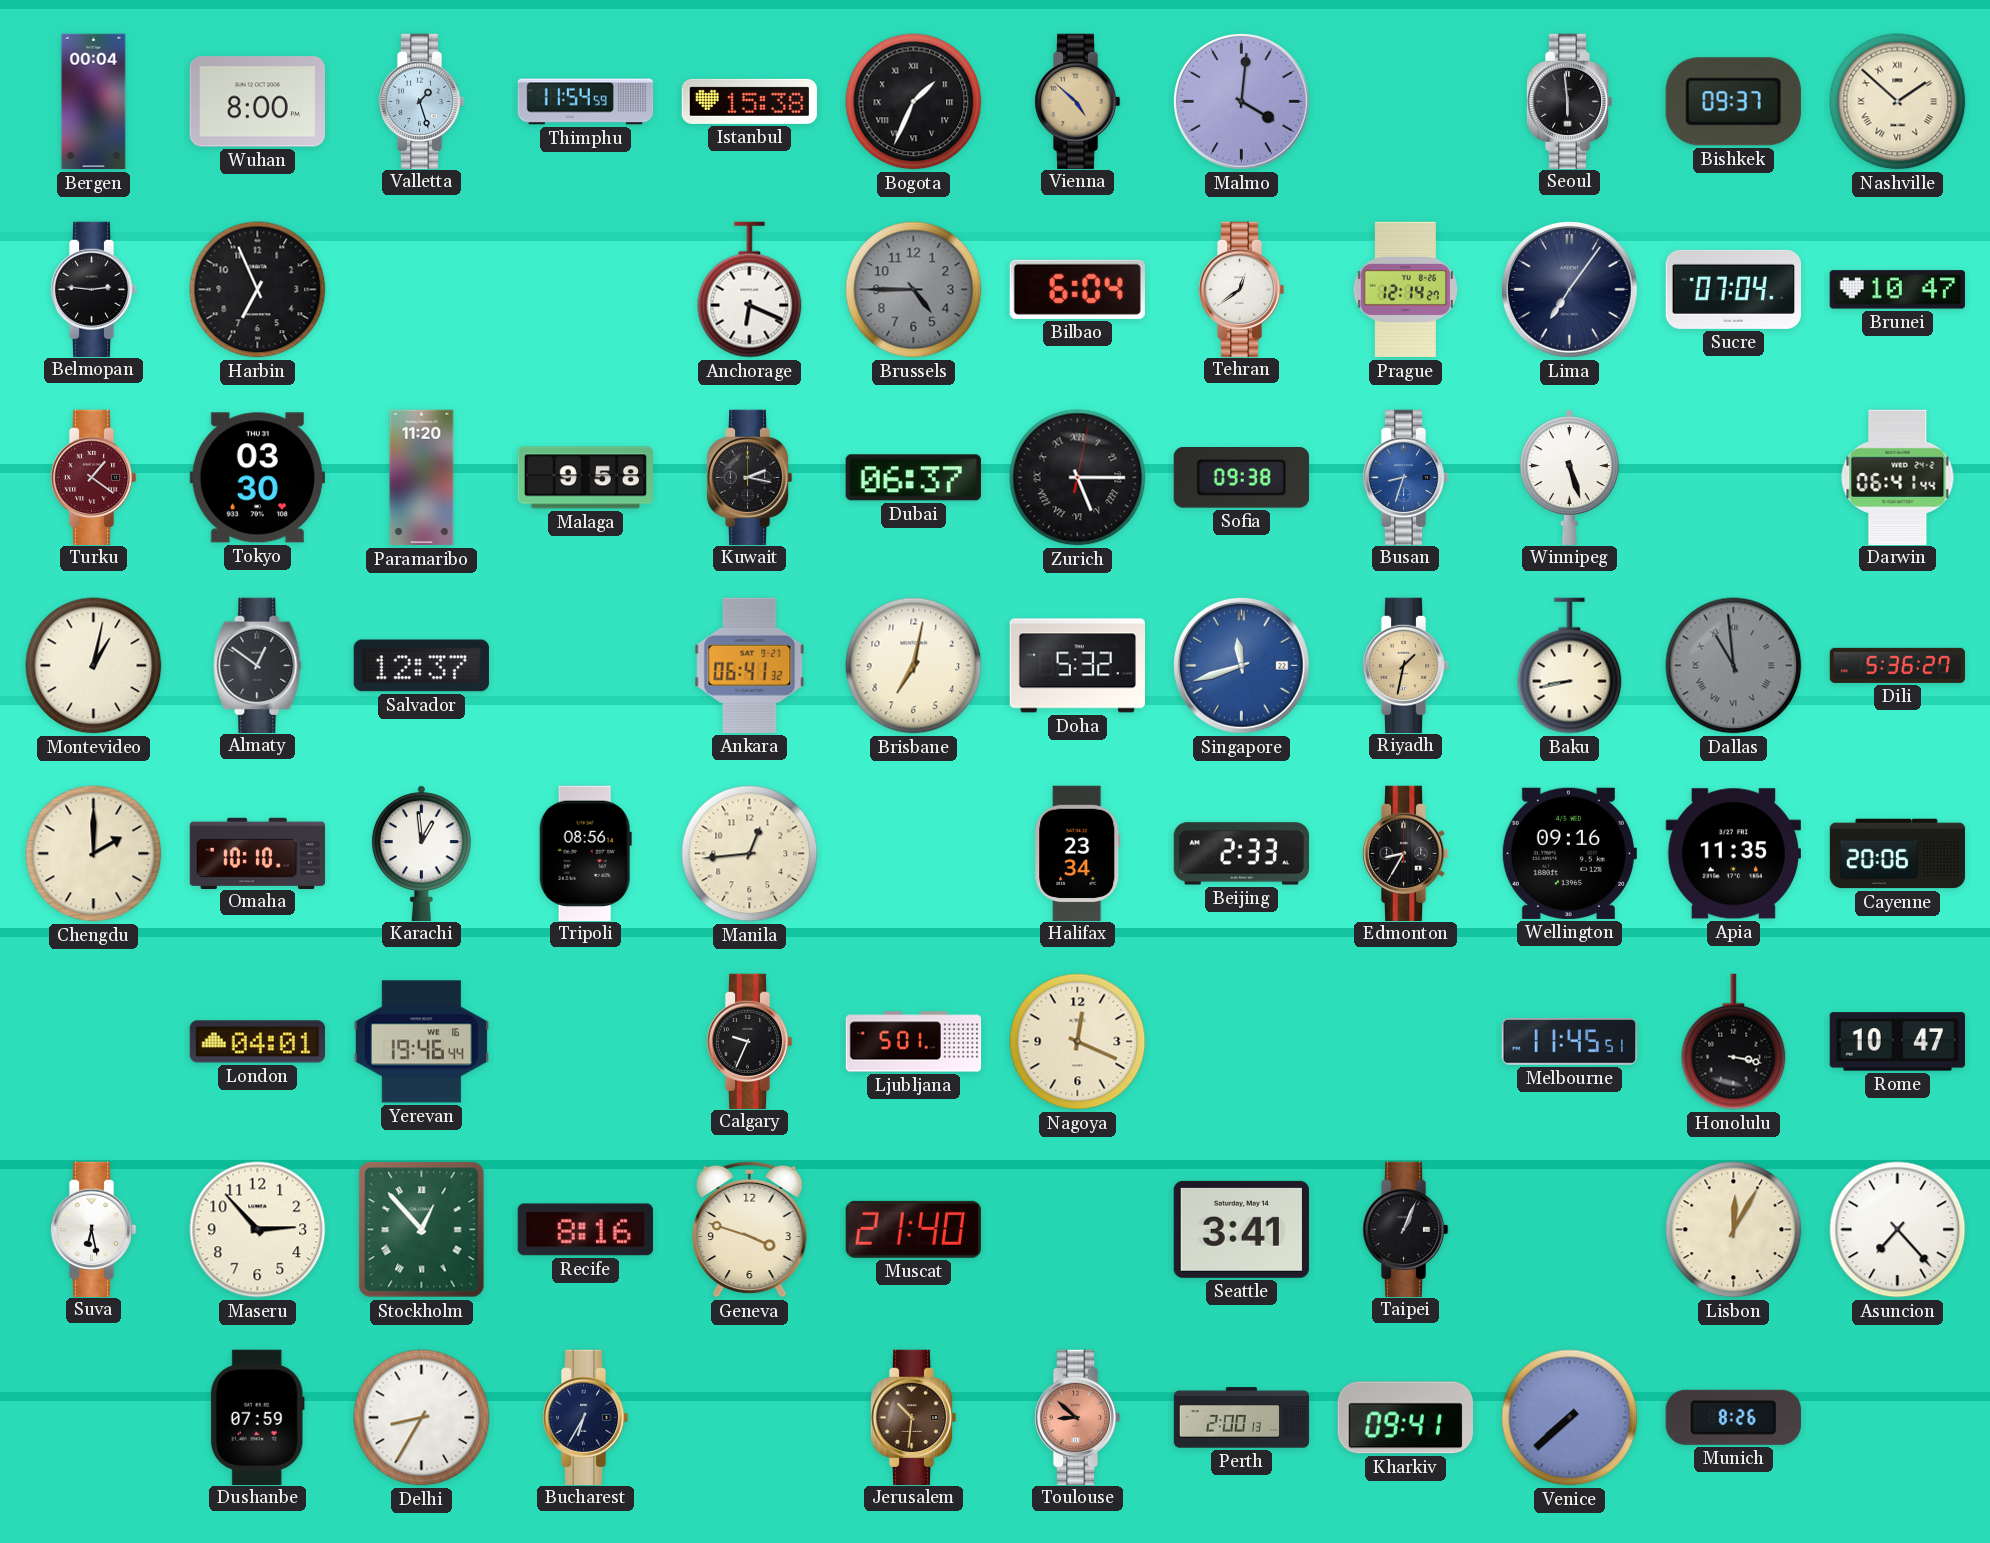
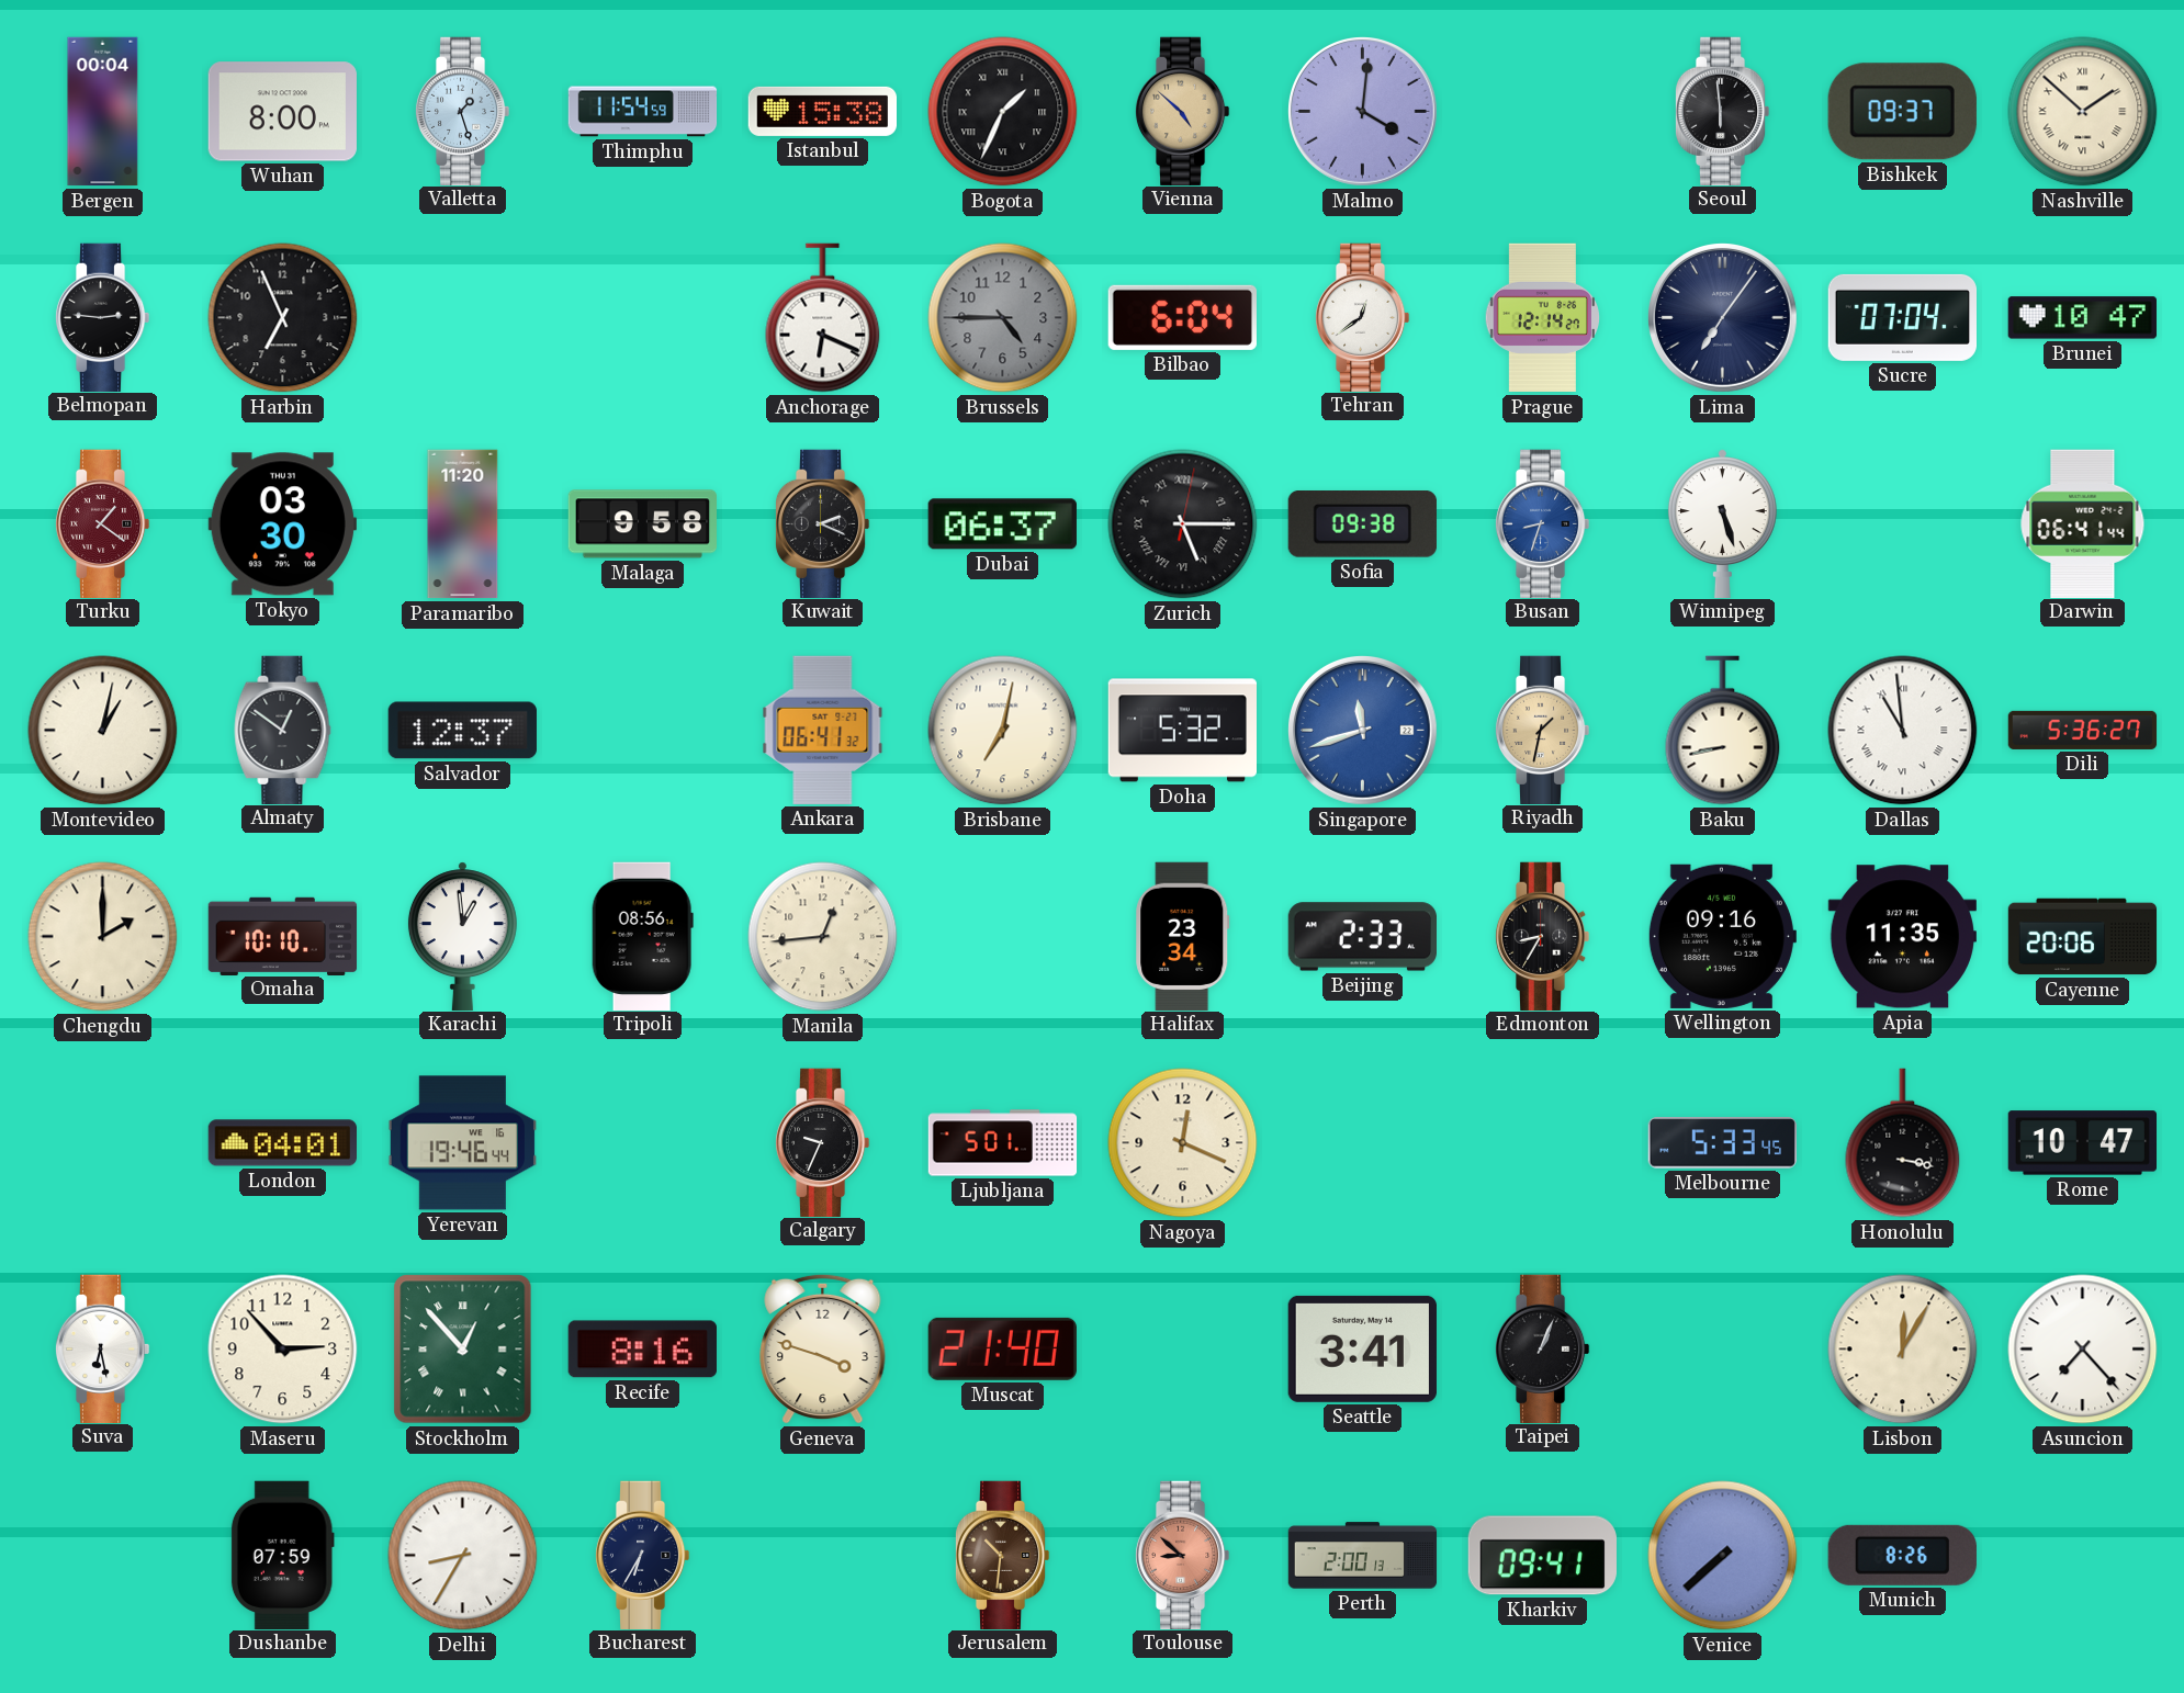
Kuwait: 2:17 -> 2:19 (822, 523)
Dallas dial: grey -> white (1903, 731)
Melbourne: 11:45 -> 5:33 (1722, 1143)
